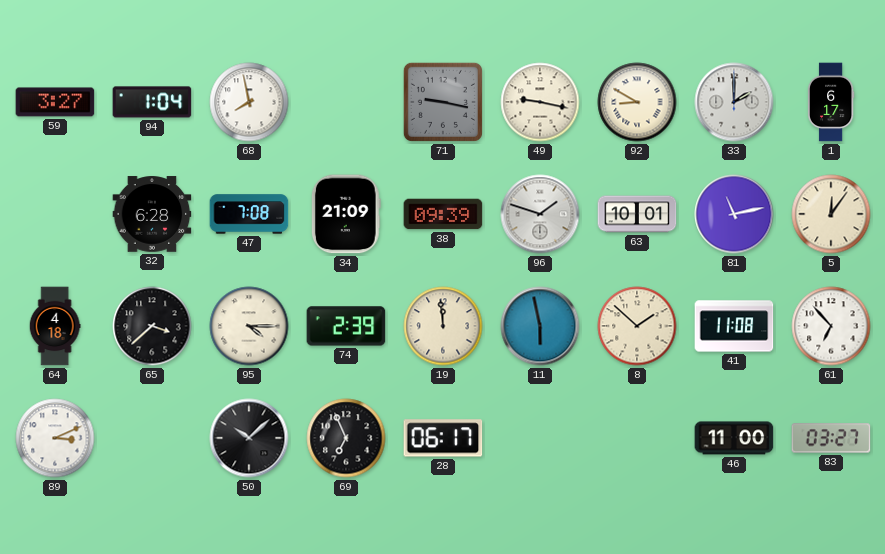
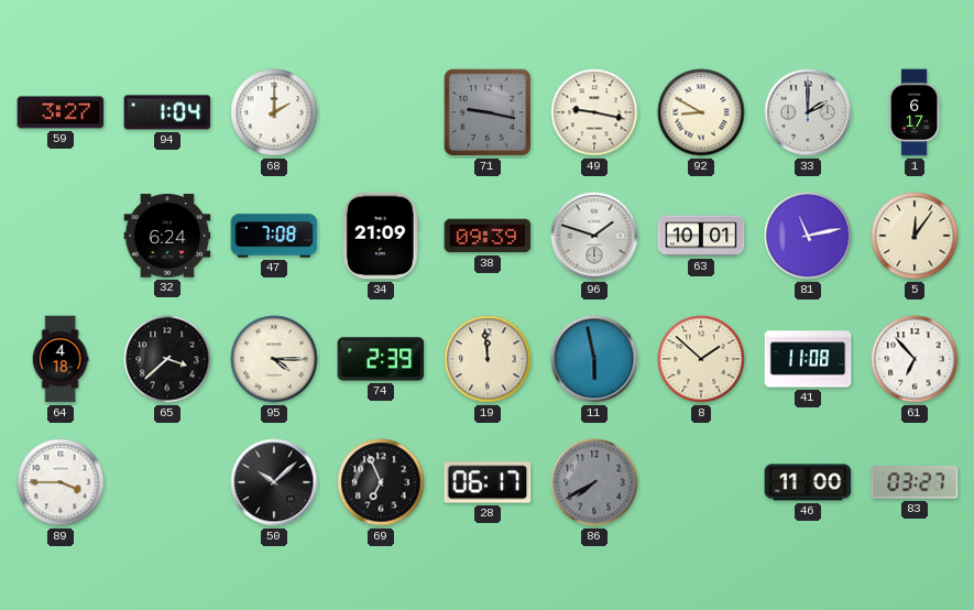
68: 7:58 -> 2:00 (274, 112)
32: 6:28 -> 6:24 (167, 236)
89: 3:11 -> 3:45 (61, 482)
86: none -> 7:40 (594, 482)
